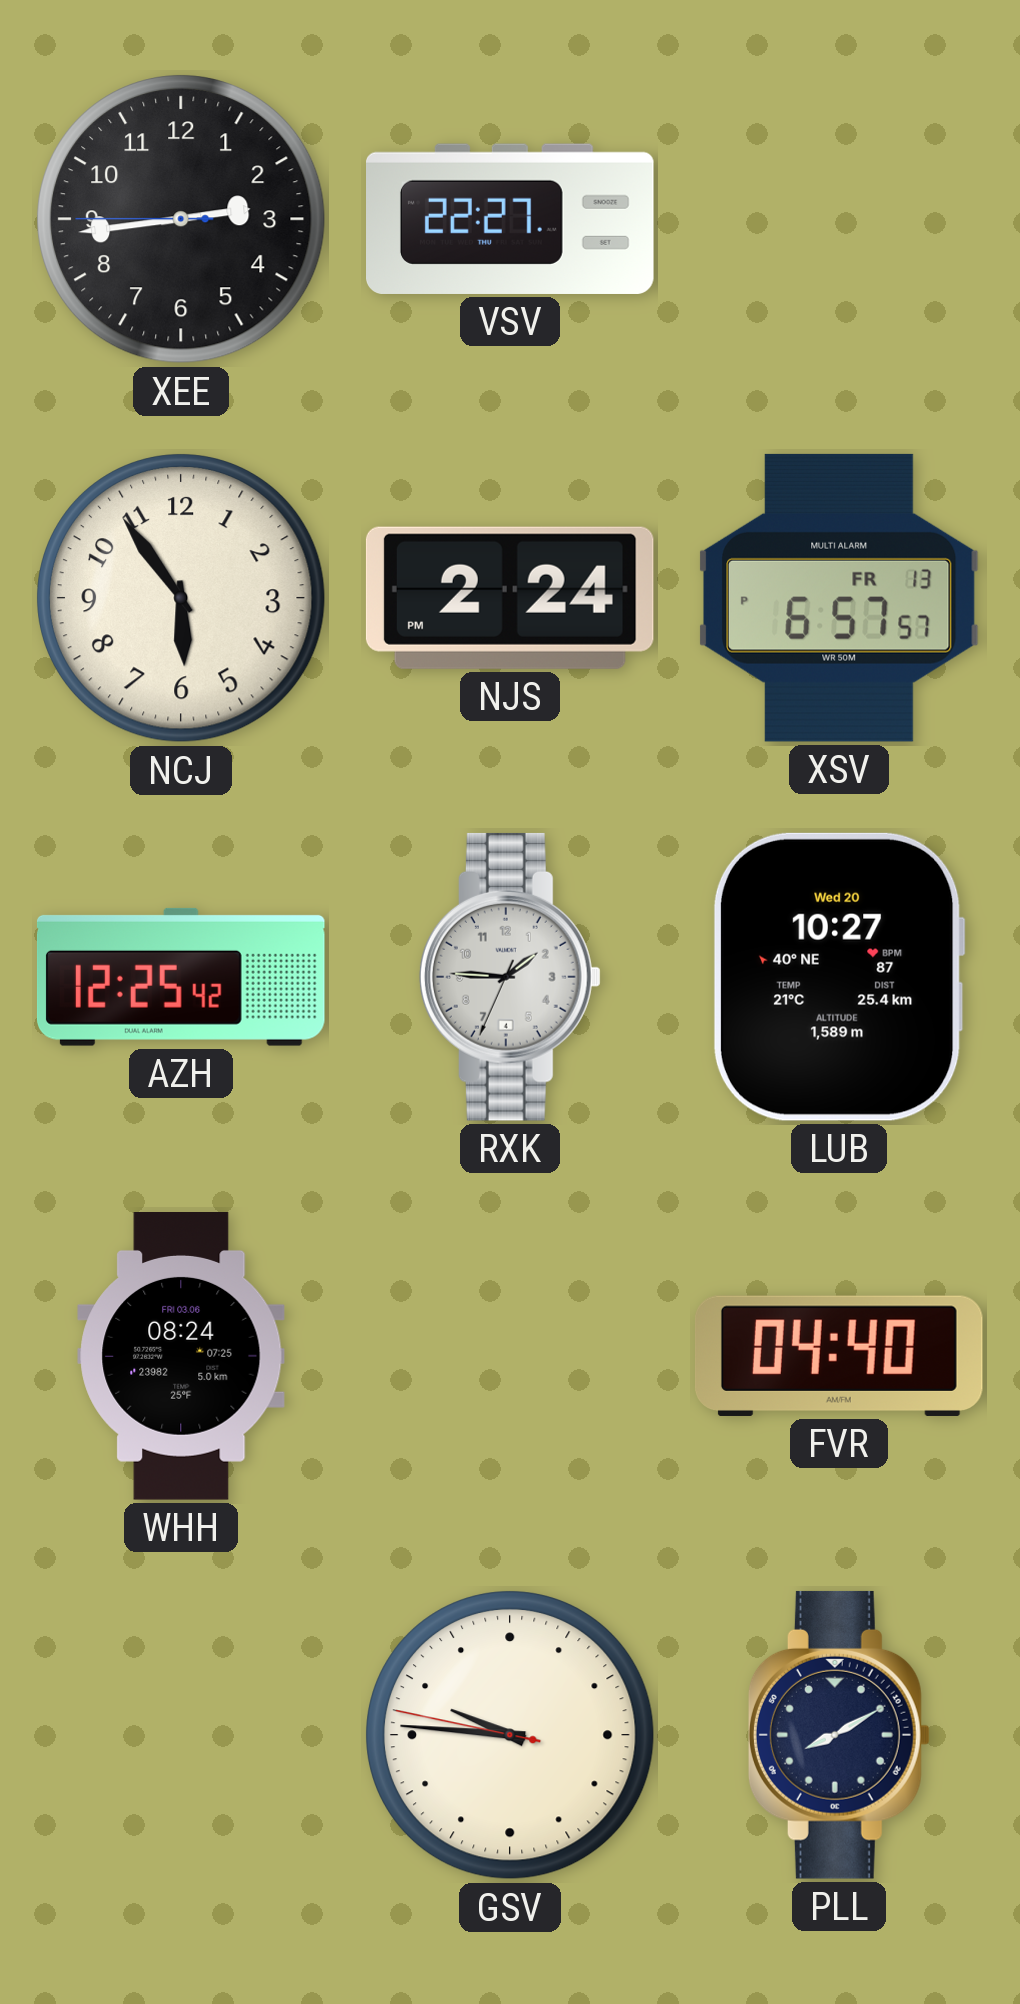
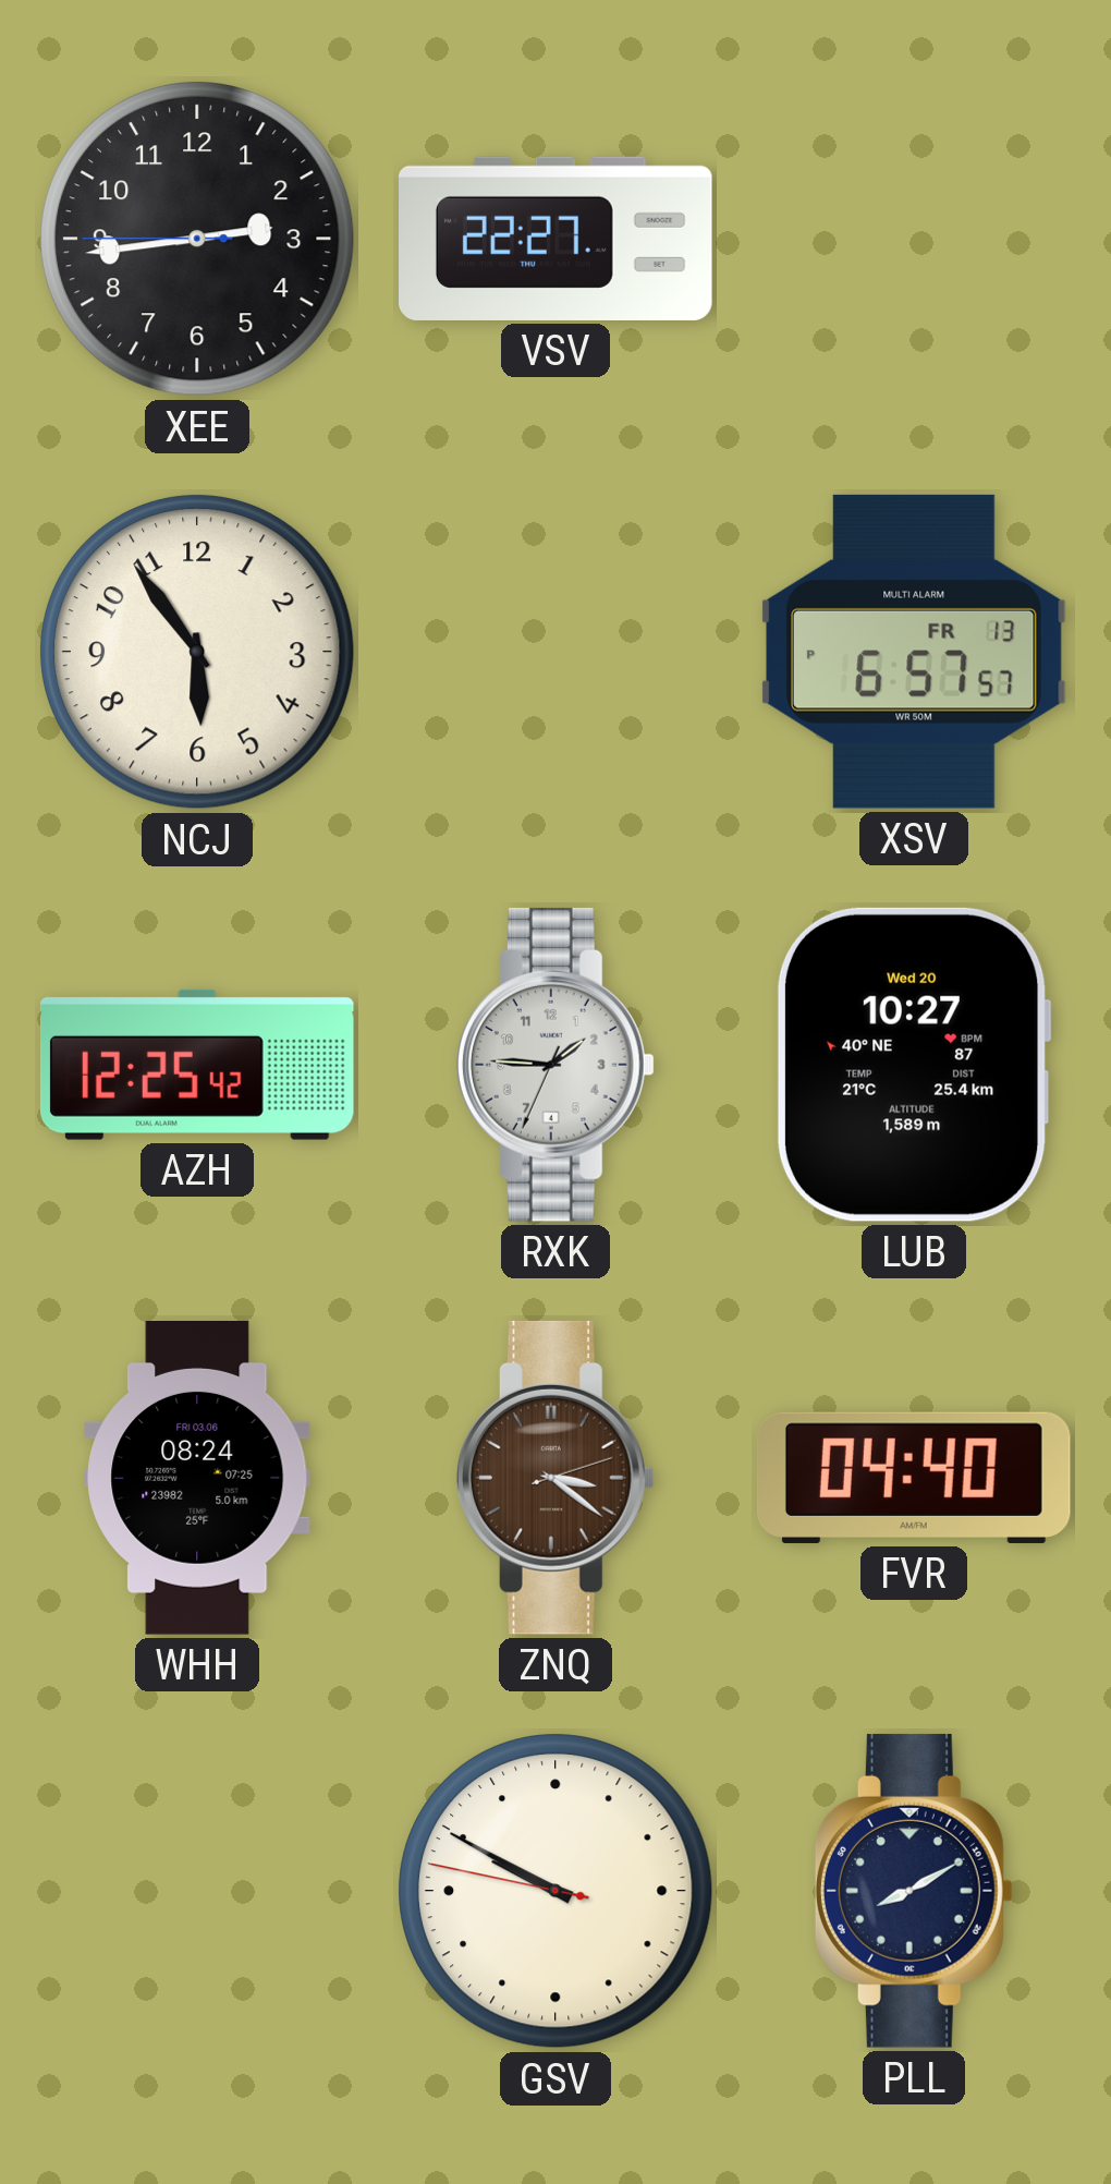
NJS: 2:24 -> none (510, 598)
ZNQ: none -> 3:21 (555, 1478)
GSV: 9:45 -> 9:49 (557, 1892)
